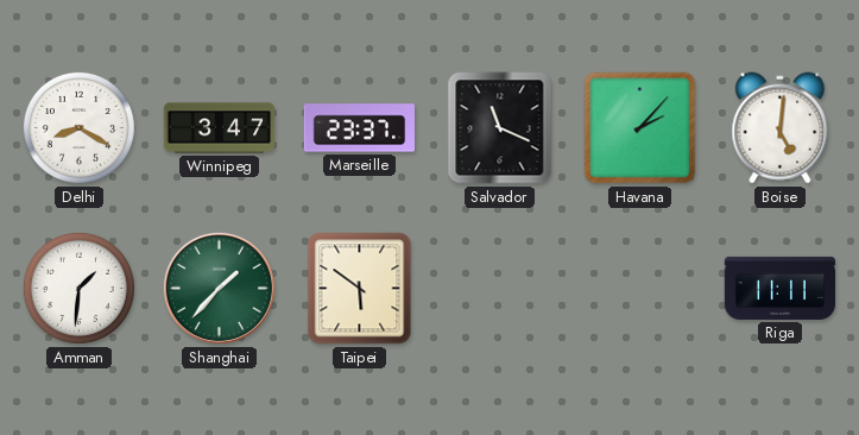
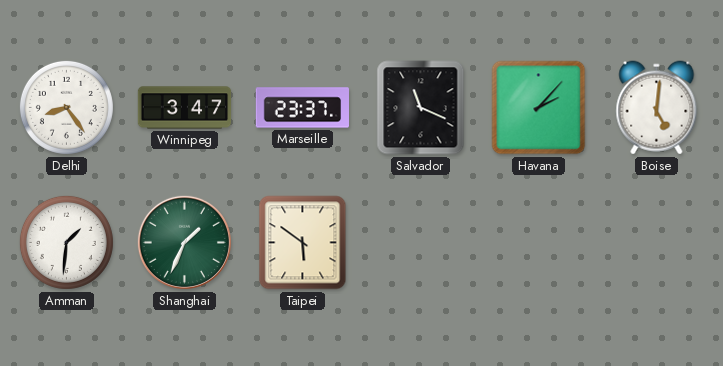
Delhi: 8:20 -> 8:24 (66, 107)
Shanghai: 1:37 -> 1:34 (184, 242)
Riga: 11:11 -> none (781, 288)
